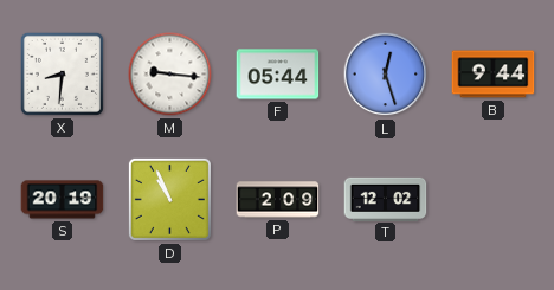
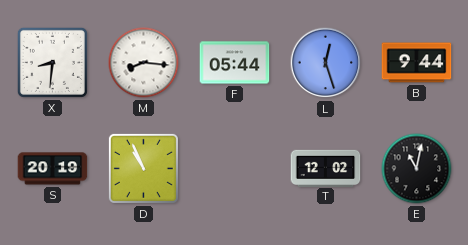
M: 9:16 -> 8:16 (144, 63)
P: 2:09 -> none (278, 200)
E: none -> 11:02 (417, 169)
